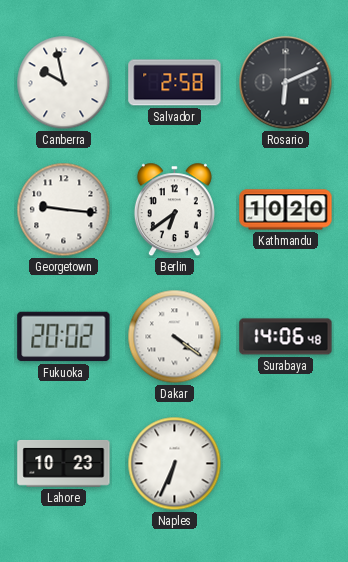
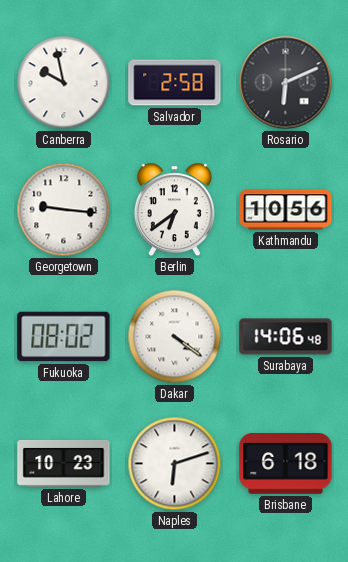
Kathmandu: 10:20 -> 10:56 (286, 210)
Fukuoka: 20:02 -> 08:02 (64, 337)
Naples: 6:34 -> 6:12 (175, 464)
Brisbane: none -> 6:18 (286, 464)
